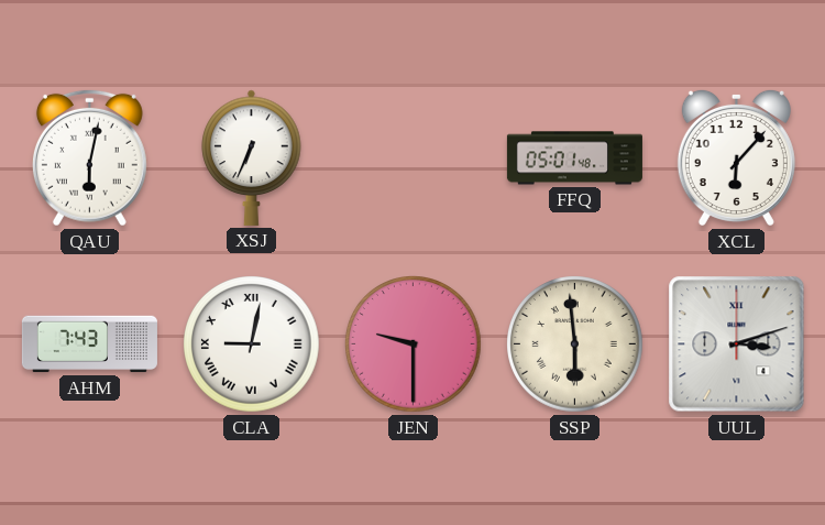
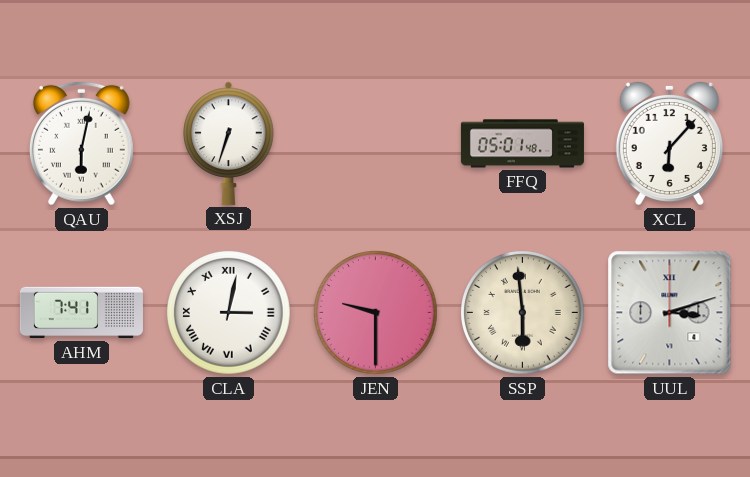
XSJ: 6:34 -> 6:33 (229, 143)
AHM: 7:43 -> 7:41 (81, 313)
CLA: 9:02 -> 3:02 (229, 313)
